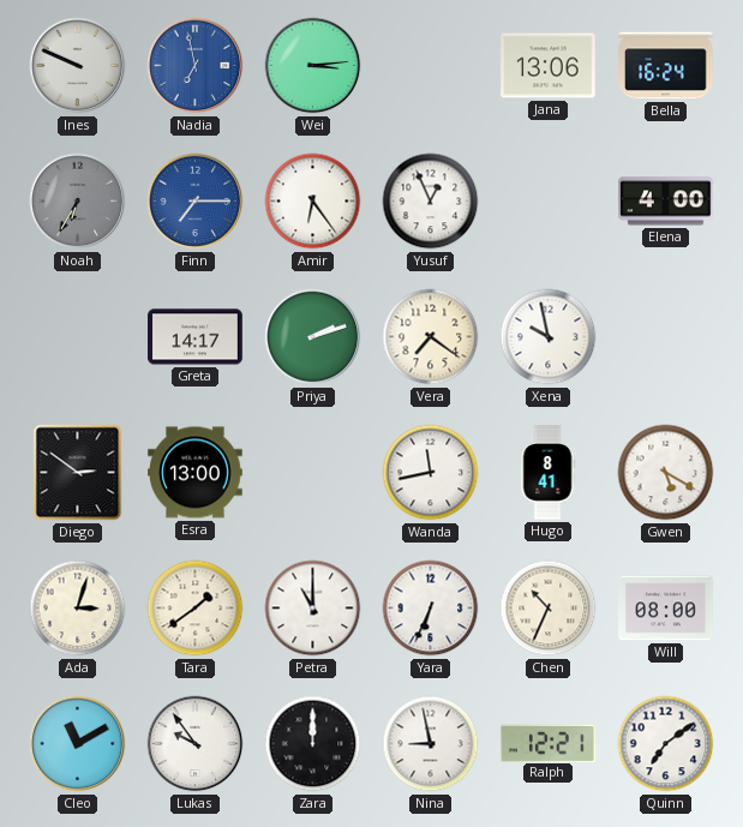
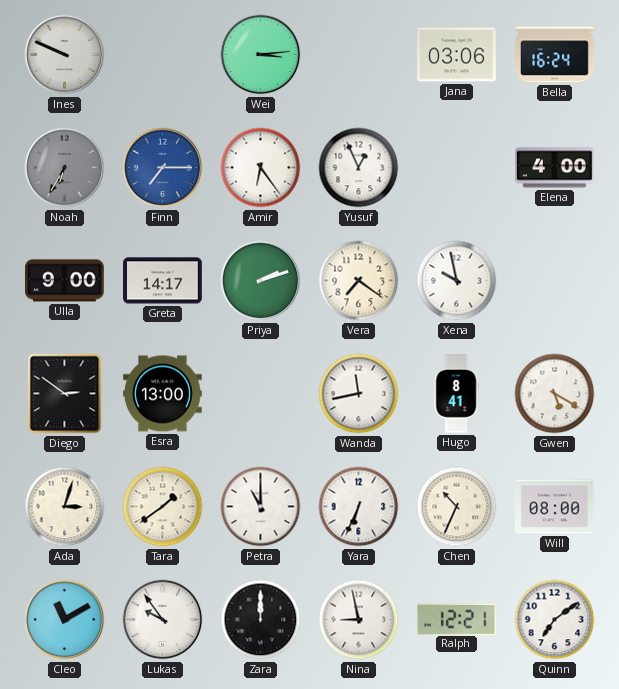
Nadia: 6:58 -> none (196, 66)
Jana: 13:06 -> 03:06 (457, 55)
Ulla: none -> 9:00 (65, 281)
